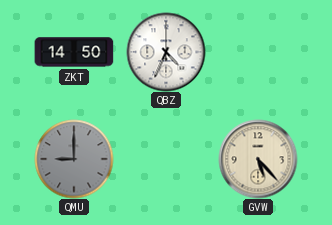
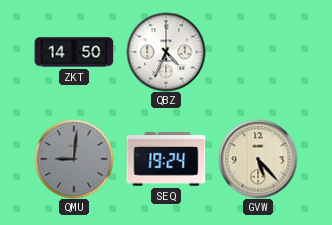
QMU: 9:00 -> 9:01 (74, 159)
SEQ: none -> 19:24 (166, 159)
